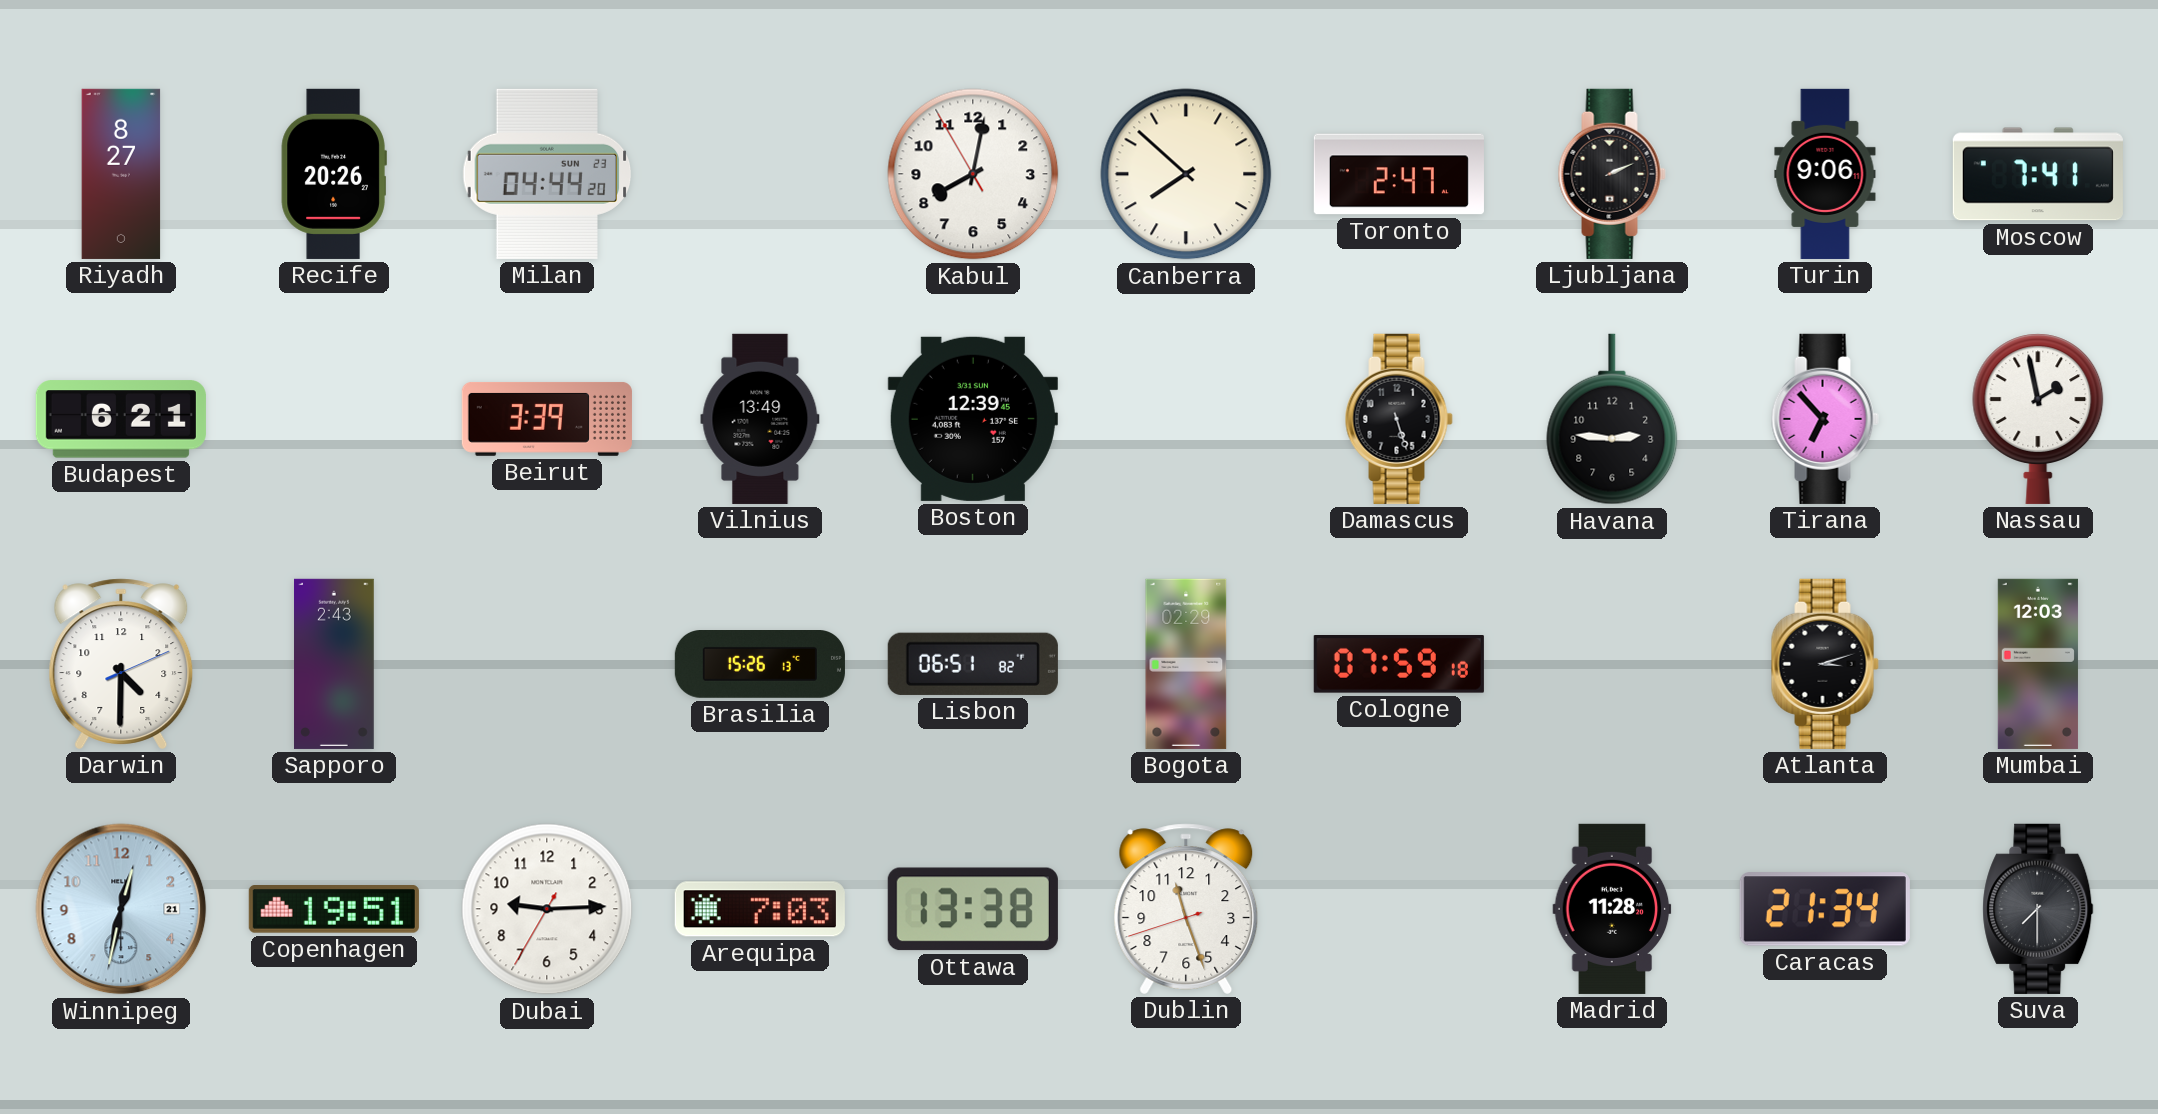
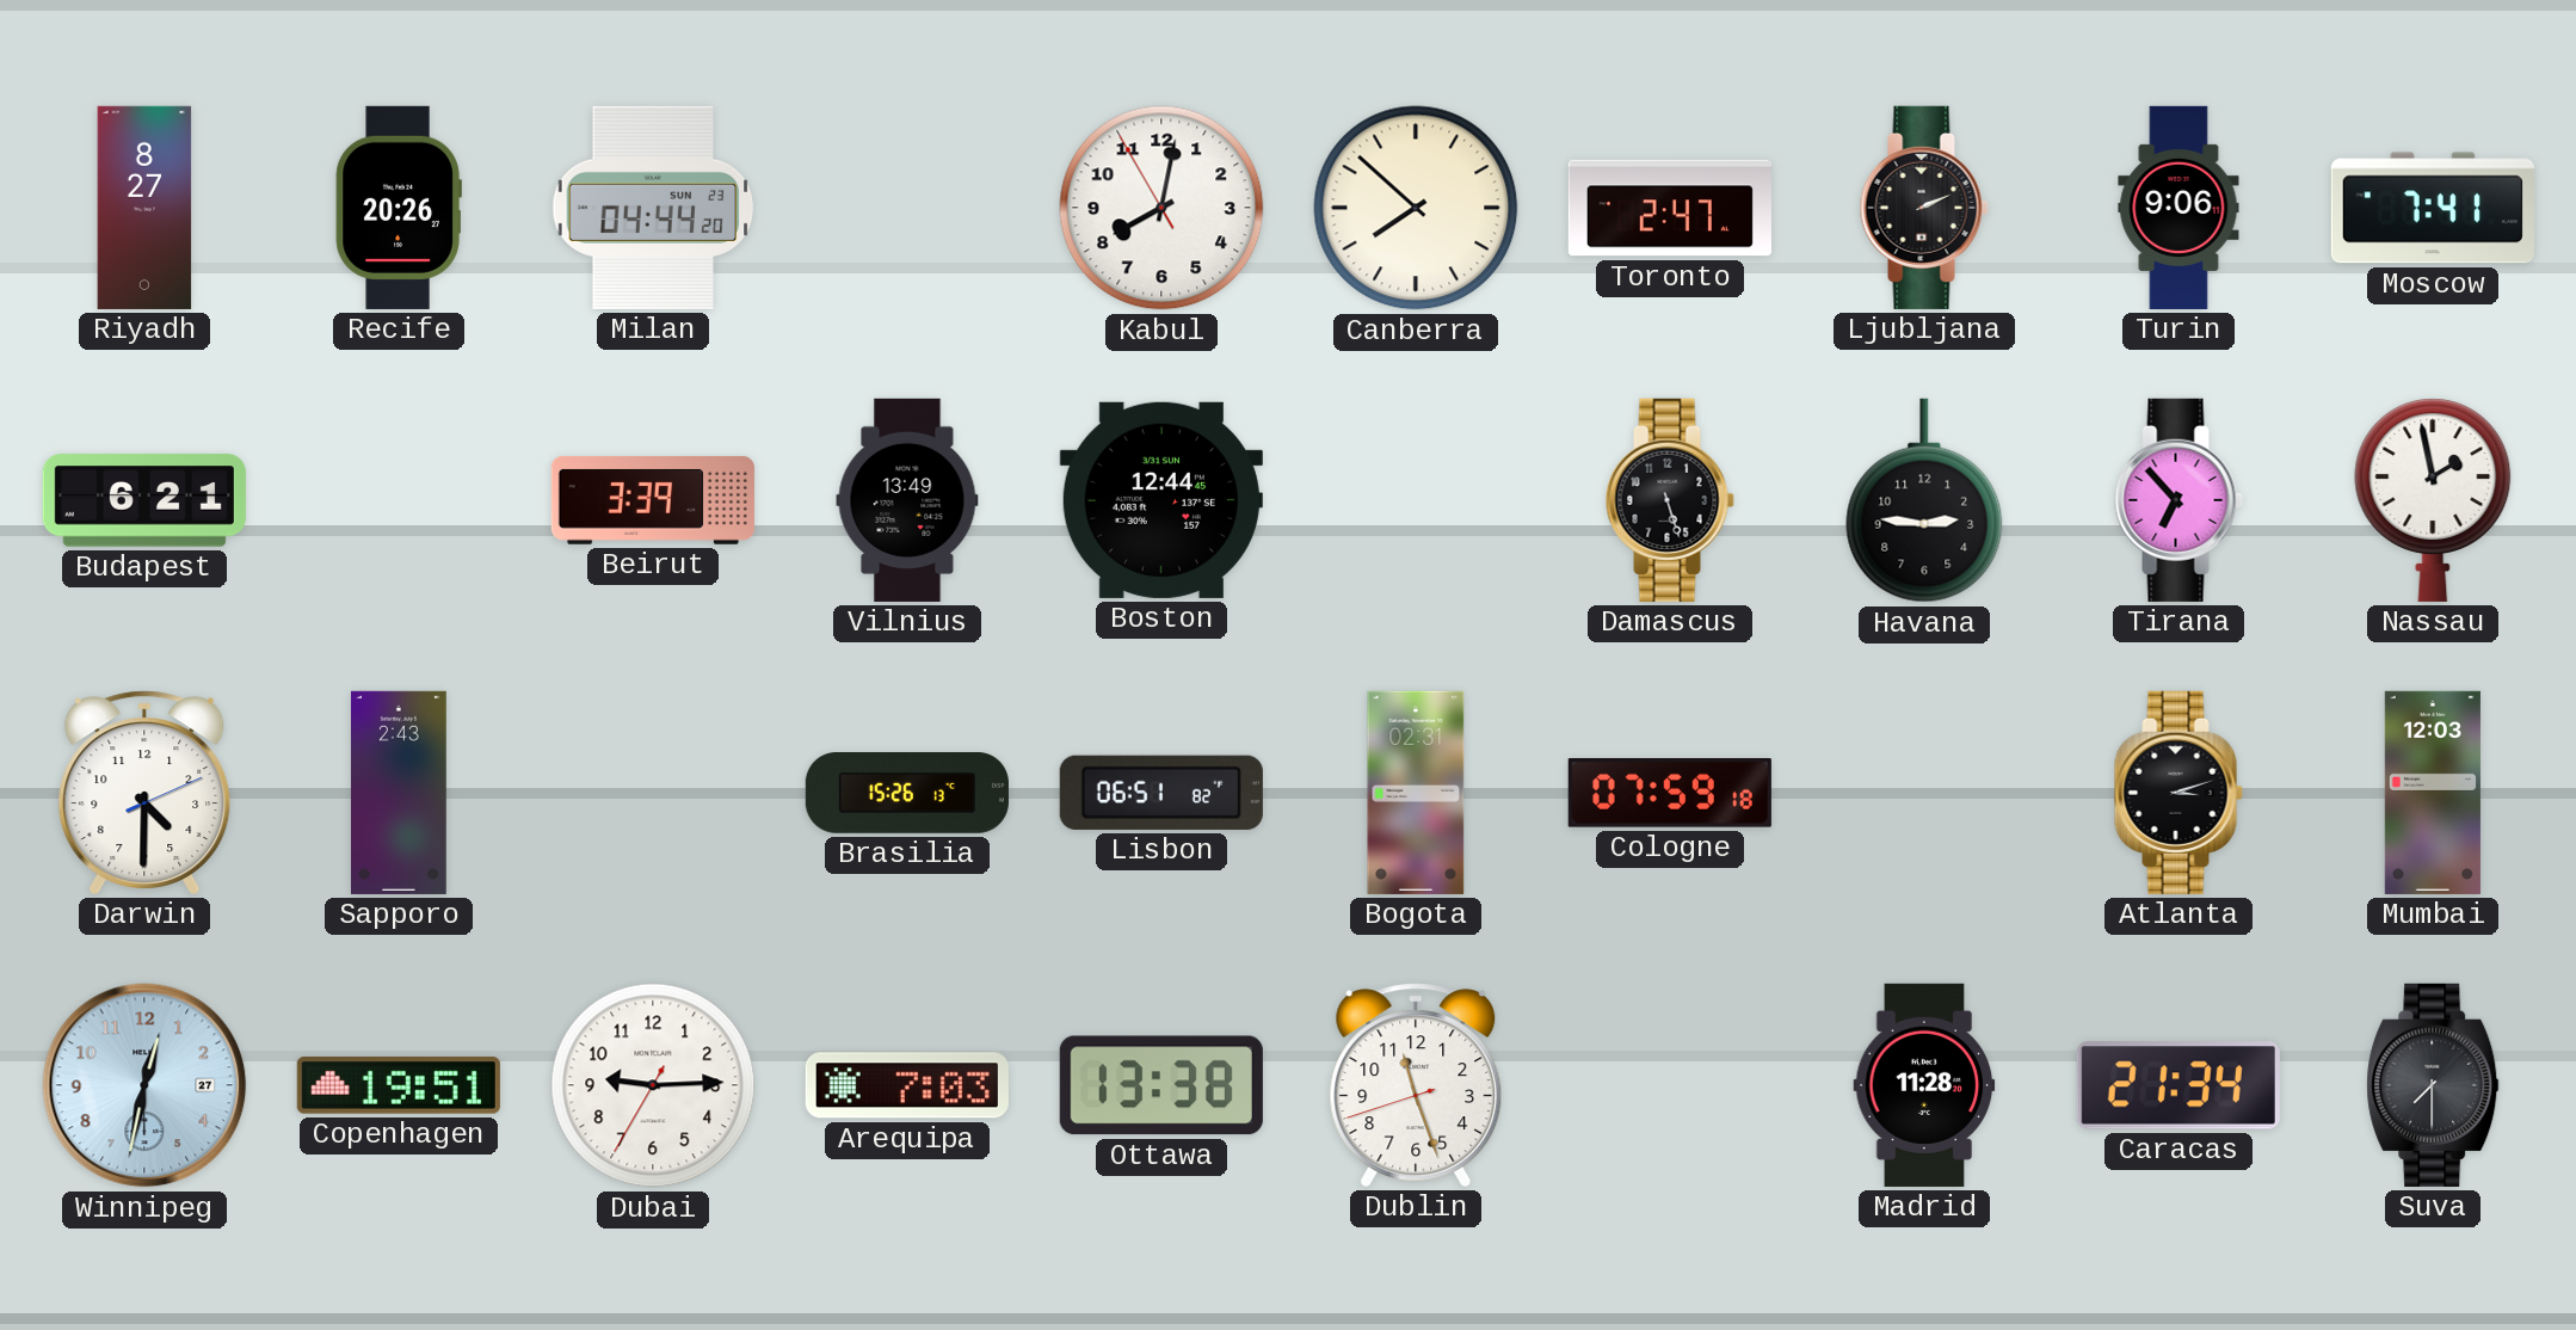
Boston: 12:39 -> 12:44 (1161, 500)
Bogota: 02:29 -> 02:31 (1416, 793)
Winnipeg date: 21 -> 27 (144, 1085)
